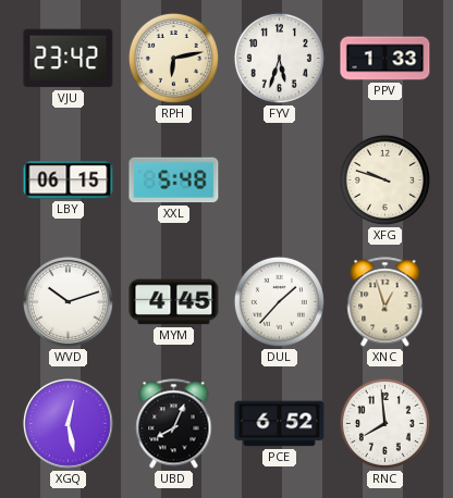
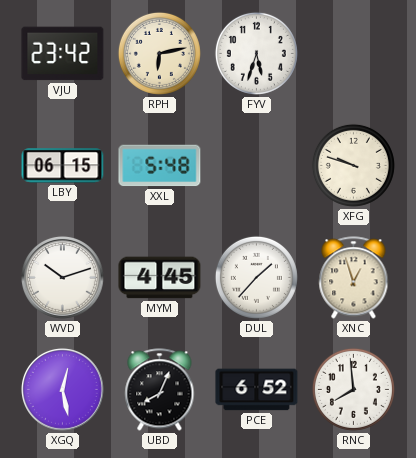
PPV: 1:33 -> none (385, 59)
